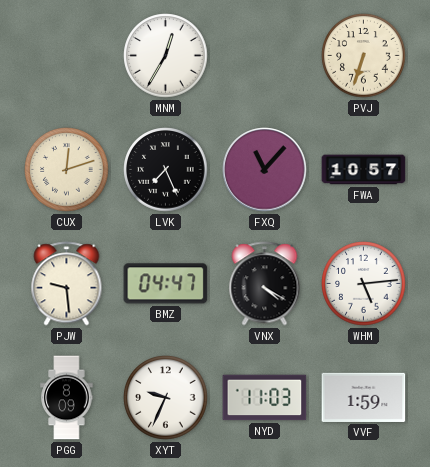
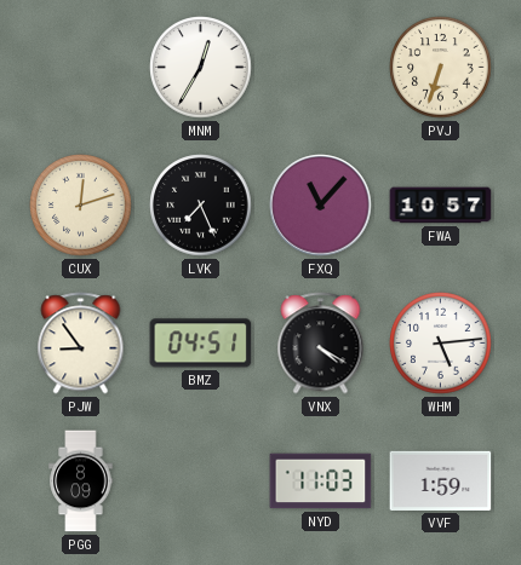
PJW: 9:29 -> 8:54 (81, 344)
BMZ: 04:47 -> 04:51 (201, 344)
XYT: 9:34 -> none (166, 398)
